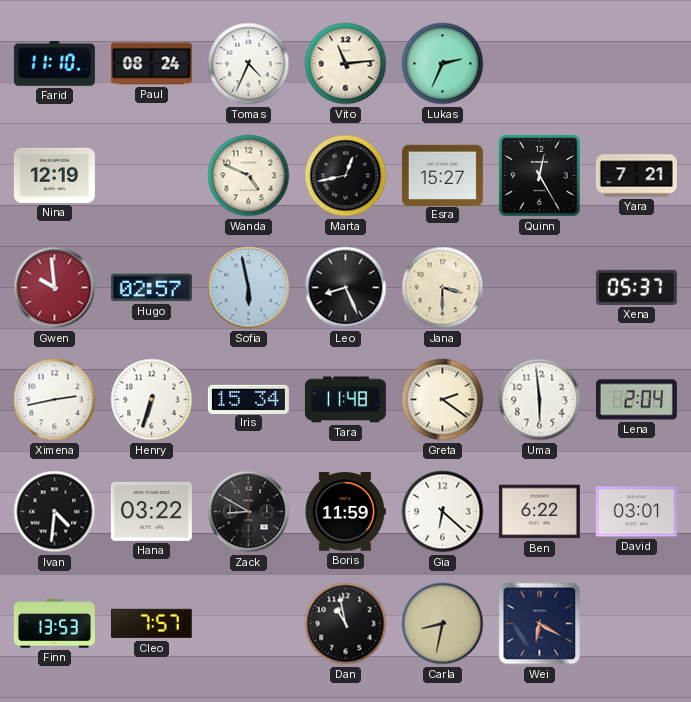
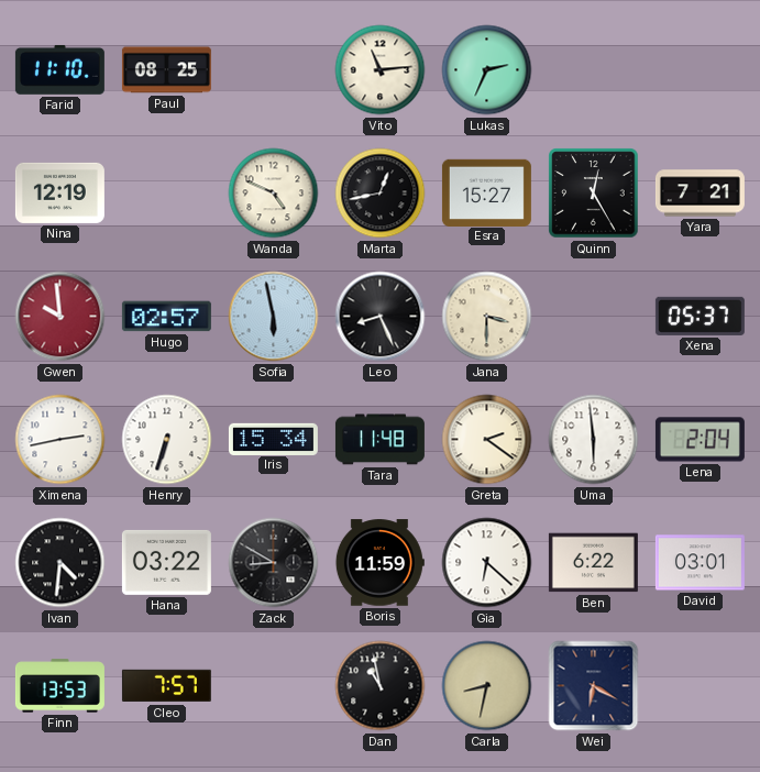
Paul: 08:24 -> 08:25 (166, 70)
Tomas: 4:34 -> none (249, 64)
